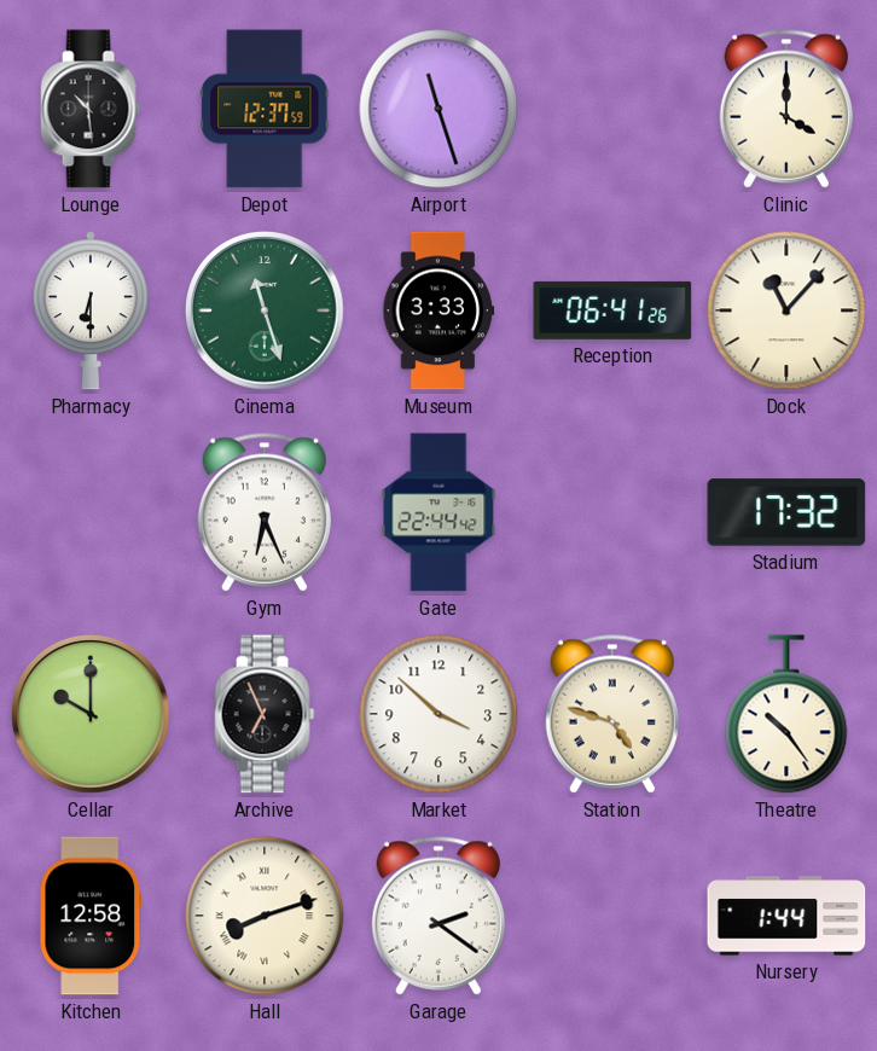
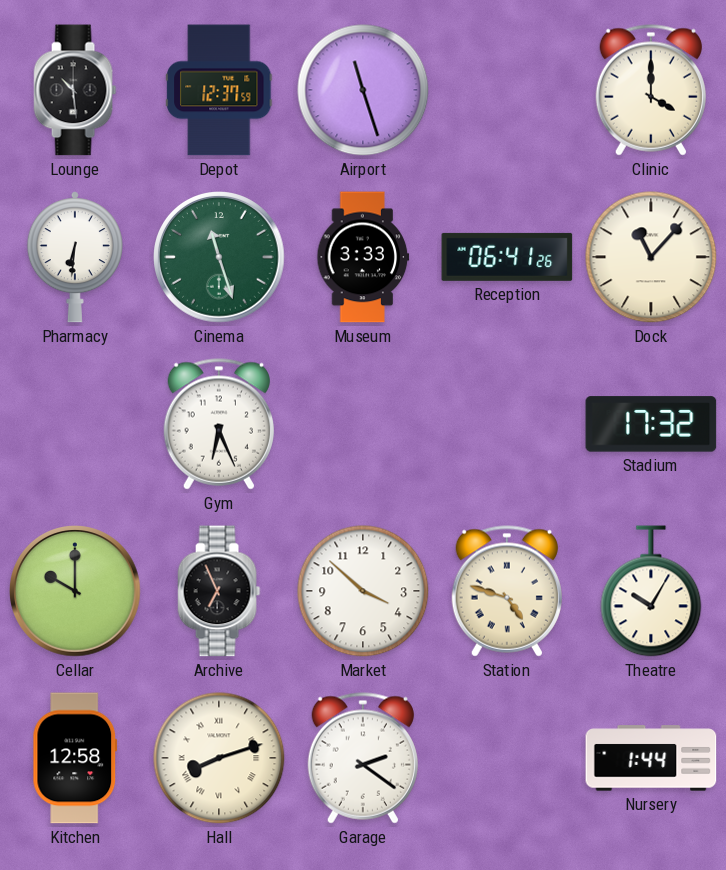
Pharmacy: 6:30 -> 6:31 (75, 258)
Gate: 22:44 -> none (438, 512)
Theatre: 10:24 -> 10:05 (651, 591)
